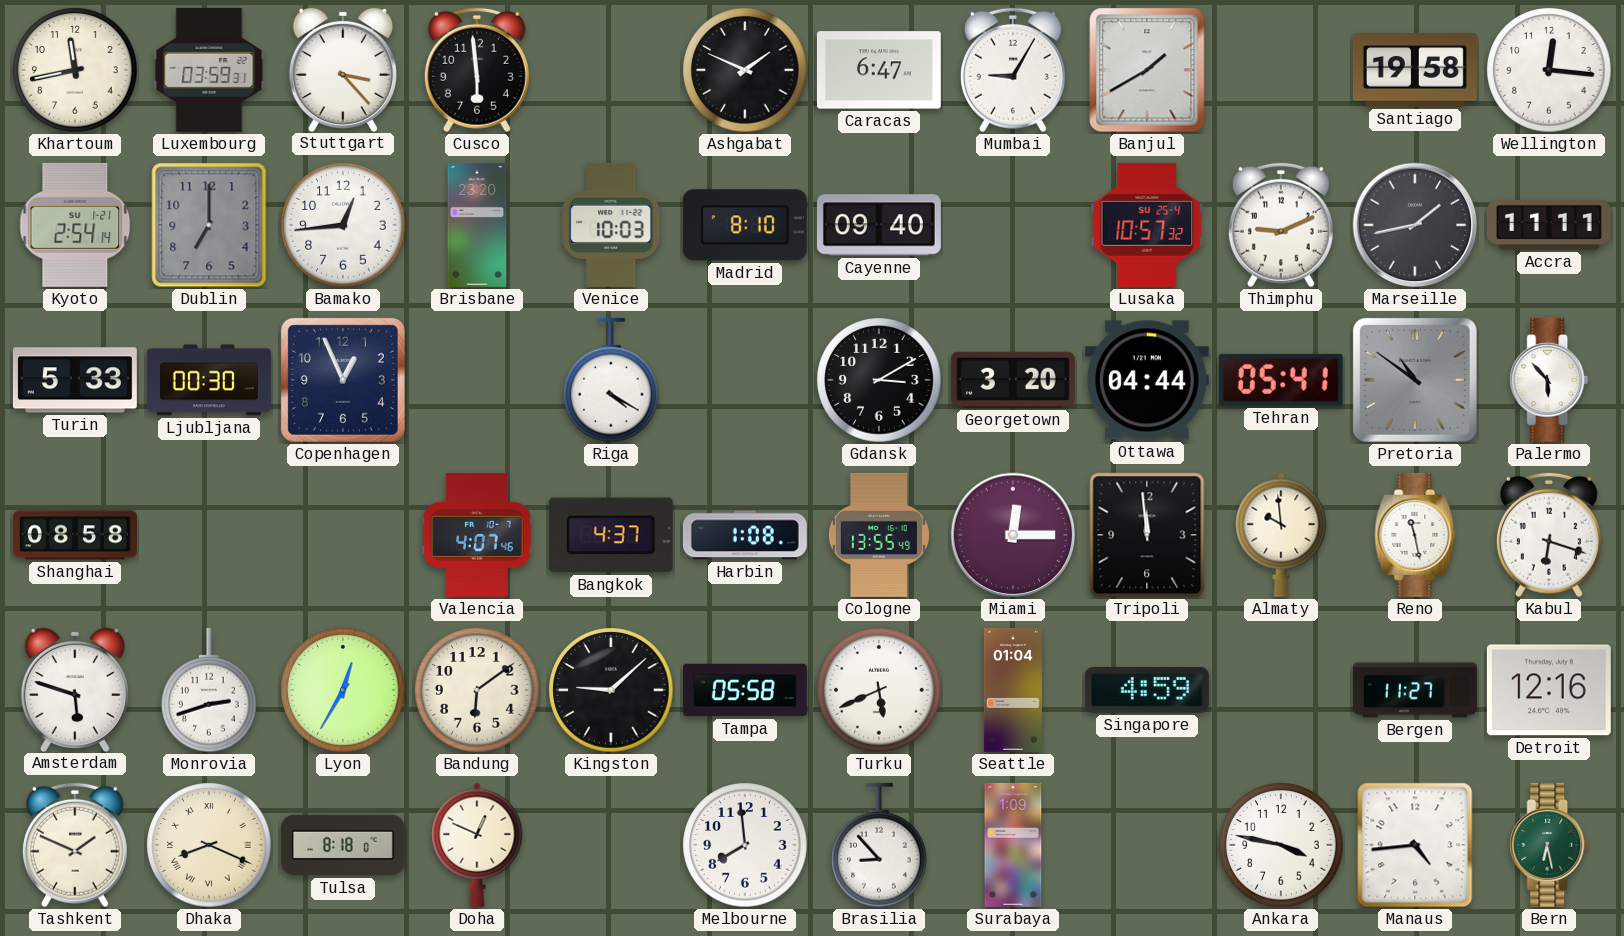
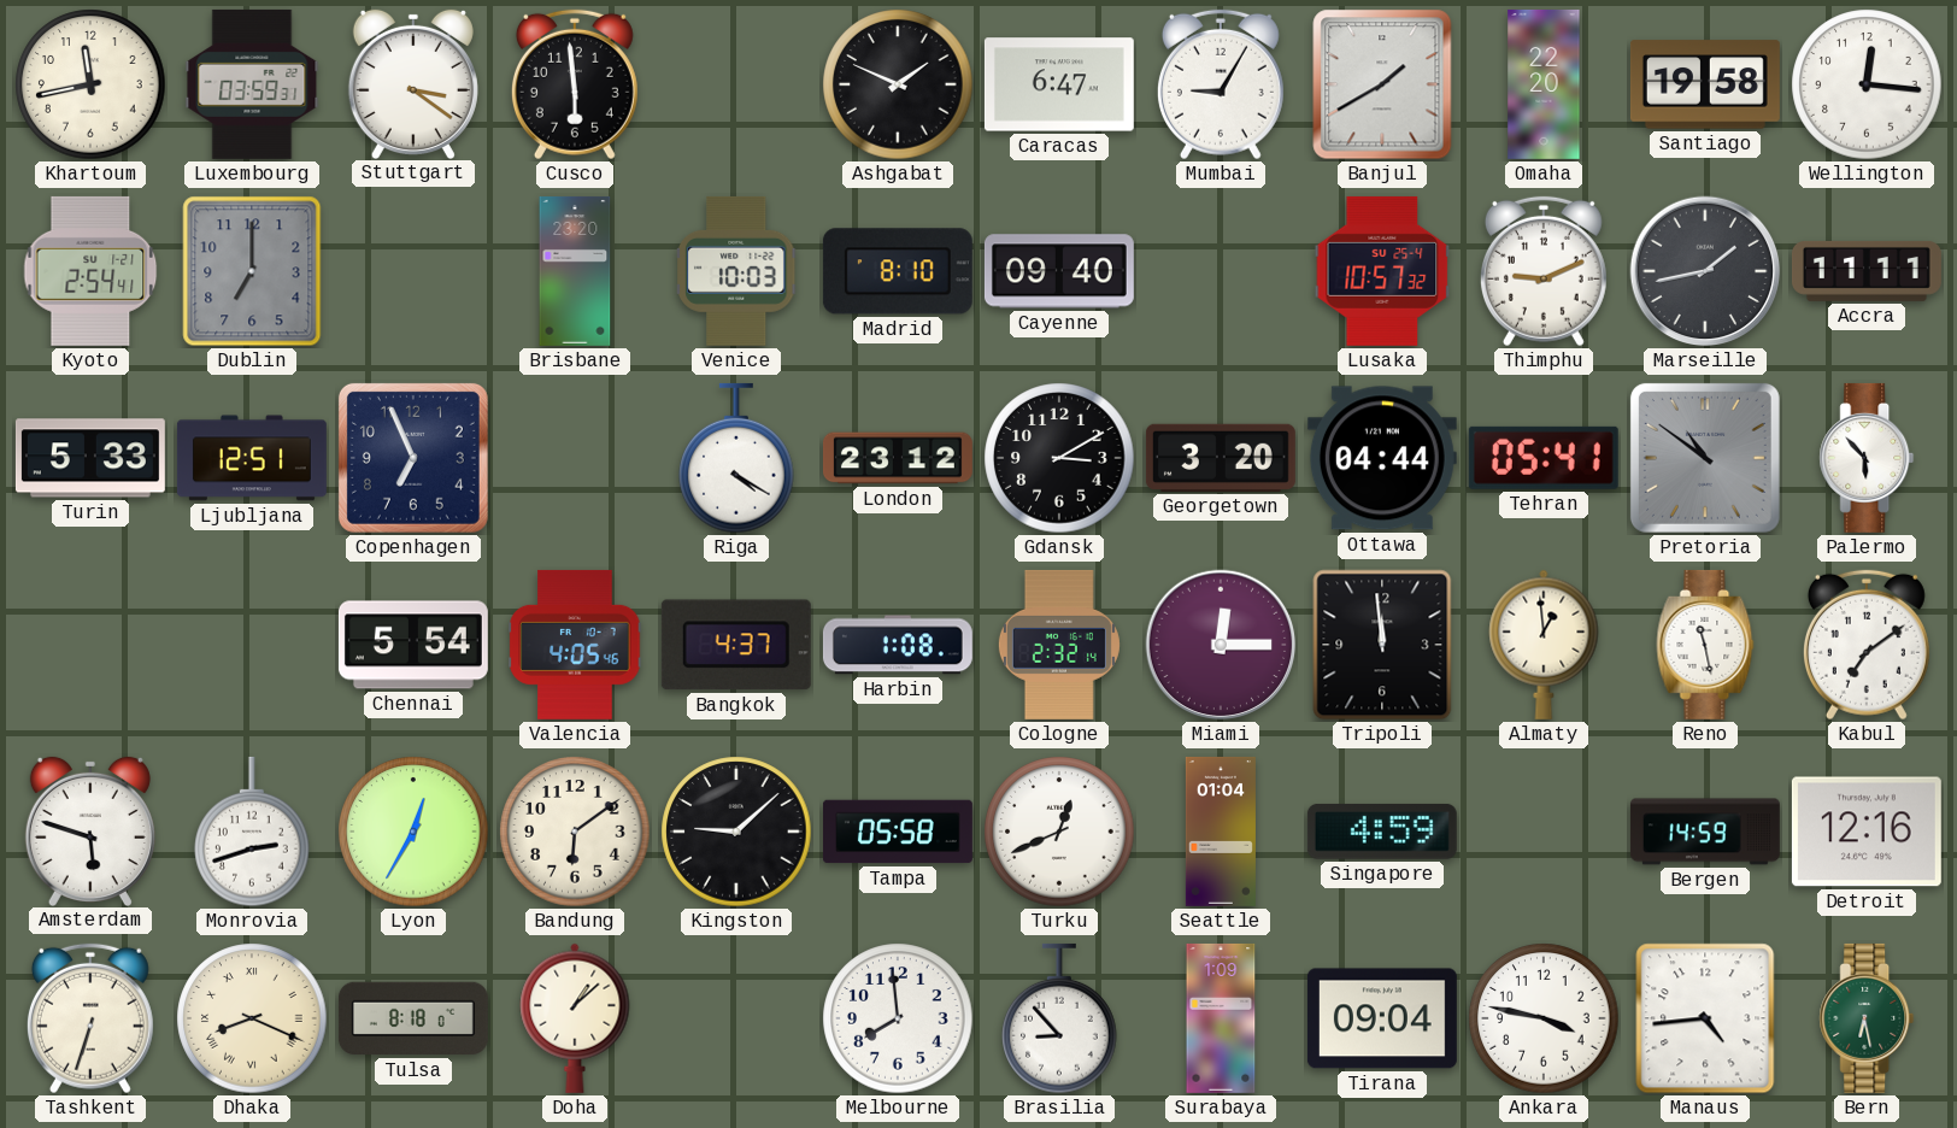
Stuttgart: 3:23 -> 3:21 (413, 83)
Omaha: none -> 22:20 (1544, 84)
Kyoto: 2:54:14 -> 2:54:41 (90, 271)
Bamako: 12:44 -> none (343, 225)
Ljubljana: 00:30 -> 12:51 (252, 458)
Copenhagen: 12:56 -> 6:56 (413, 458)
London: none -> 23:12 (898, 458)
Shanghai: 08:58 -> none (75, 535)
Chennai: none -> 5:54 (413, 645)
Valencia: 4:07 -> 4:05 (575, 645)
Cologne: 13:55 -> 2:32 (1059, 645)
Almaty: 9:59 -> 12:59 (1544, 645)
Kabul: 6:18 -> 7:09 (1867, 645)
Turku: 5:41 -> 12:41 (1059, 832)
Bergen: 11:27 -> 14:59 (1705, 832)
Tashkent: 1:49 -> 6:33 (90, 1018)
Doha: 12:49 -> 1:08 (575, 1018)
Tirana: none -> 09:04 (1382, 1018)
